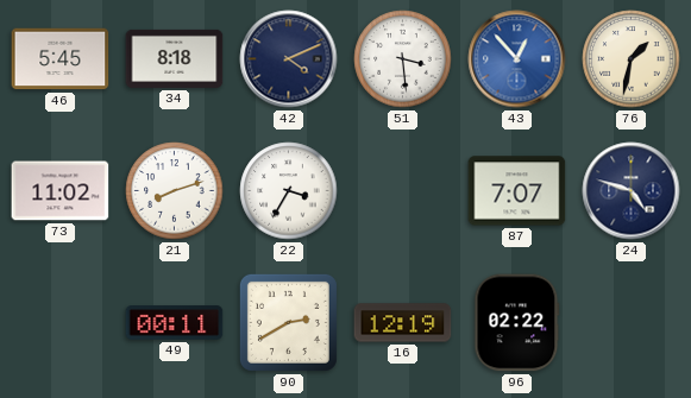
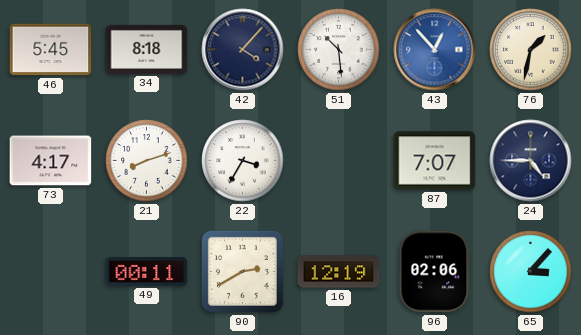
42: 4:11 -> 4:07 (243, 50)
51: 3:29 -> 10:29 (339, 50)
73: 11:02 -> 4:17 (51, 161)
24: 4:48 -> 4:45 (531, 161)
96: 02:22 -> 02:06 (435, 272)
65: none -> 3:07 (531, 272)
